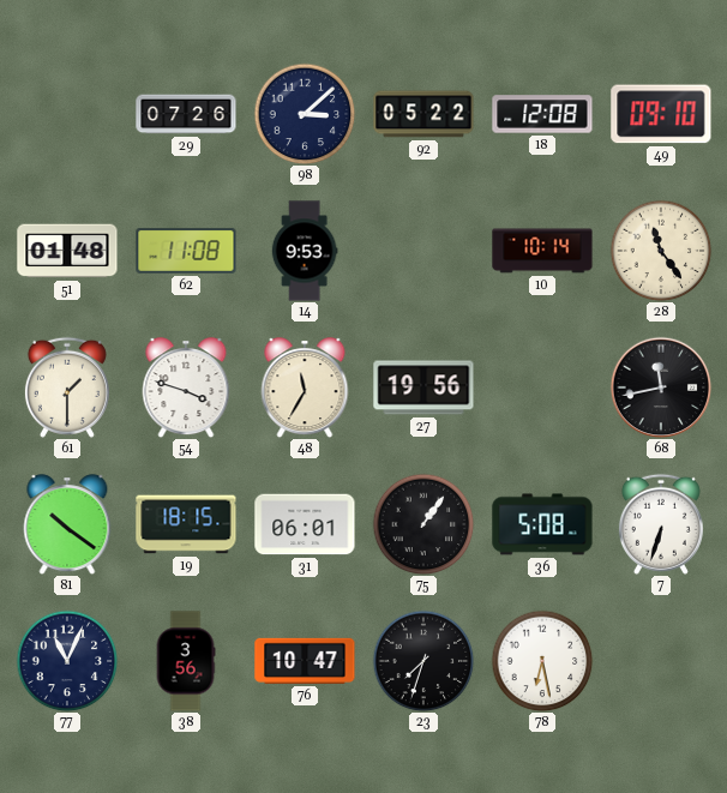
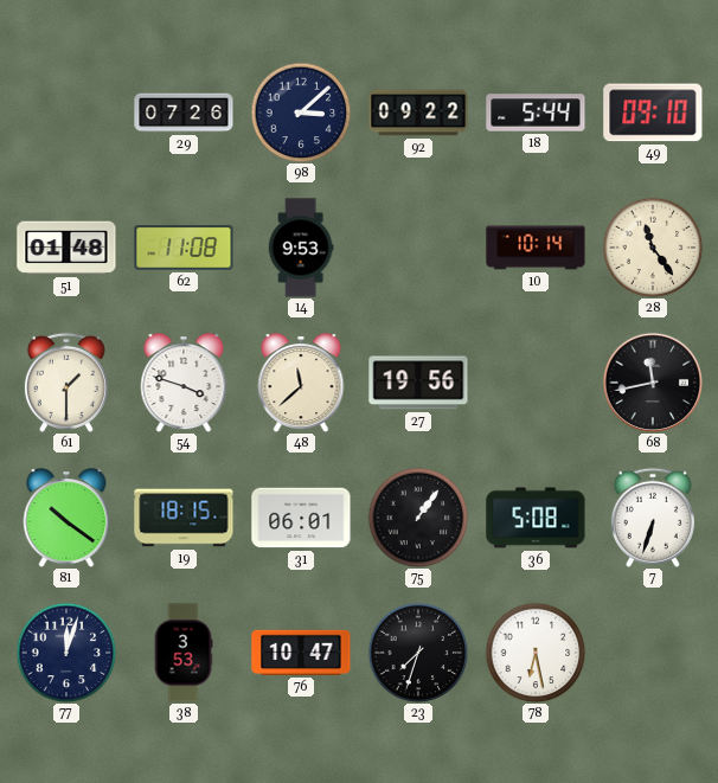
92: 05:22 -> 09:22 (418, 113)
18: 12:08 -> 5:44 (536, 113)
48: 11:35 -> 11:38 (301, 383)
77: 11:04 -> 12:03 (66, 653)
38: 3:56 -> 3:53 (184, 653)
